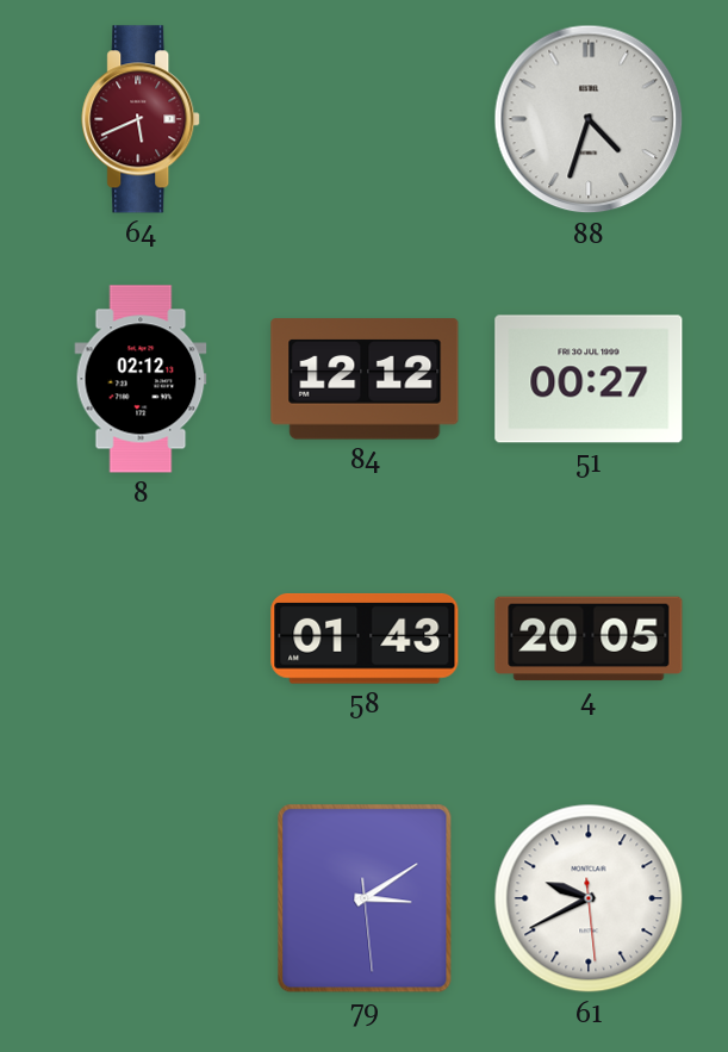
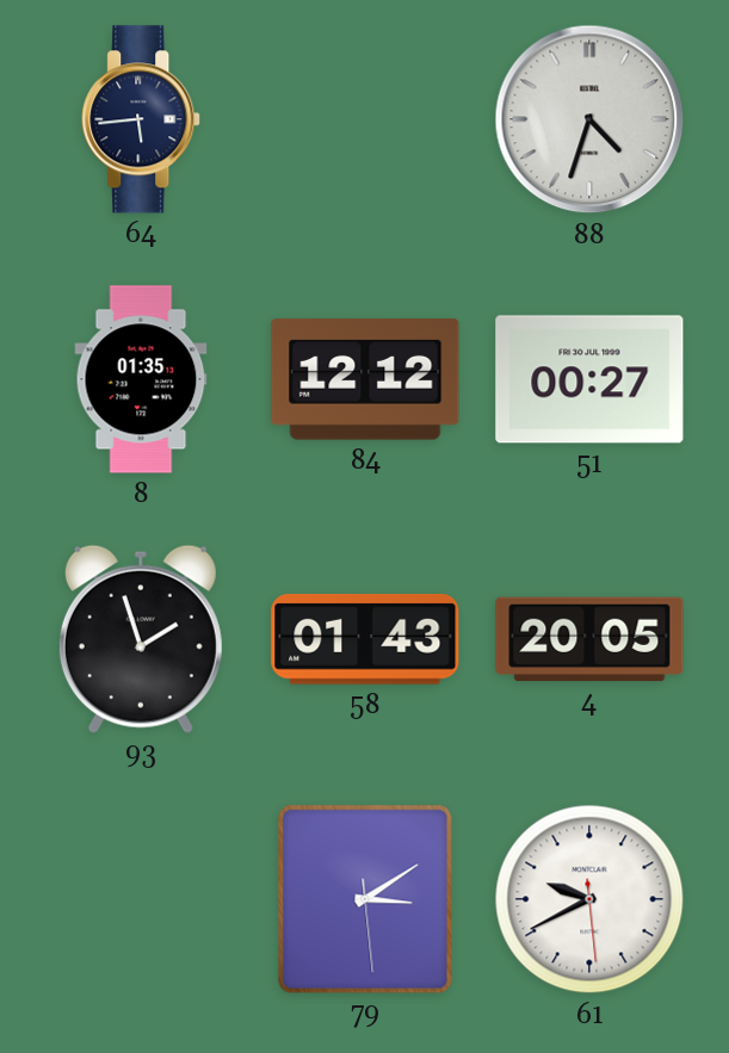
64: 5:41 -> 5:44 (142, 119)
64 dial: burgundy -> navy (142, 119)
8: 02:12 -> 01:35 (141, 379)
93: none -> 1:57 (141, 639)
